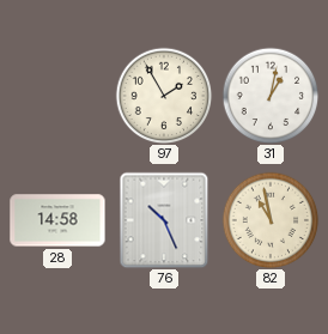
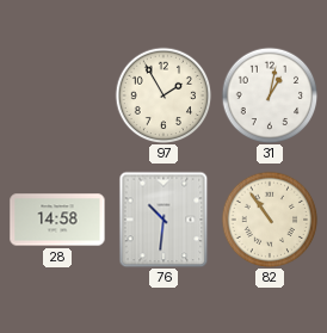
76: 10:26 -> 10:31 (163, 220)
82: 10:58 -> 10:54 (270, 220)
